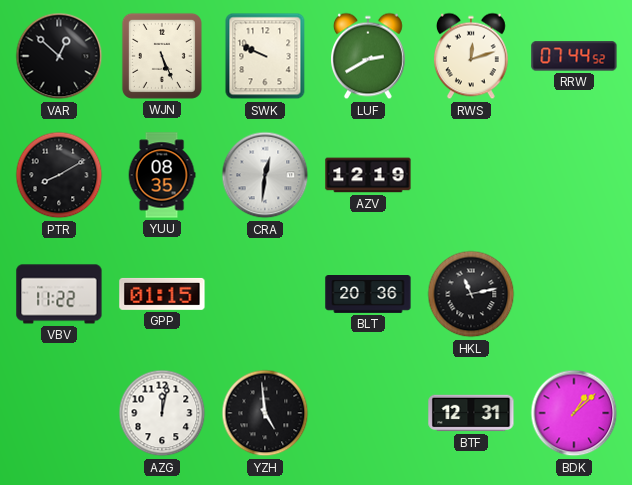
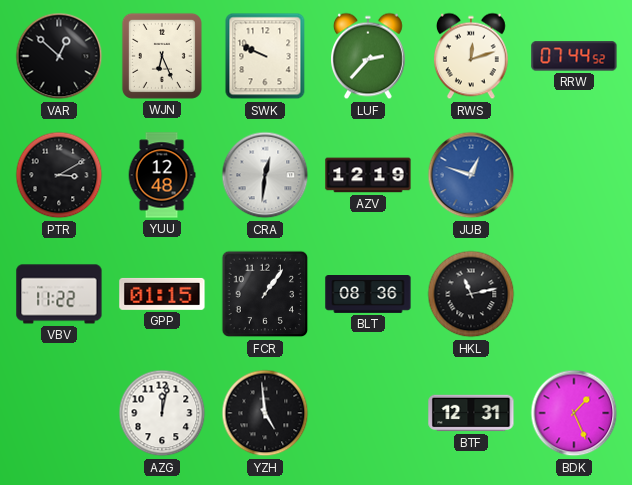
WJN: 5:26 -> 6:26 (162, 56)
LUF: 2:40 -> 2:37 (368, 56)
PTR: 8:10 -> 3:10 (59, 175)
YUU: 08:35 -> 12:48 (162, 175)
JUB: none -> 12:48 (471, 175)
FCR: none -> 1:06 (265, 294)
BLT: 20:36 -> 08:36 (368, 295)
BDK: 1:08 -> 1:26 (574, 413)
